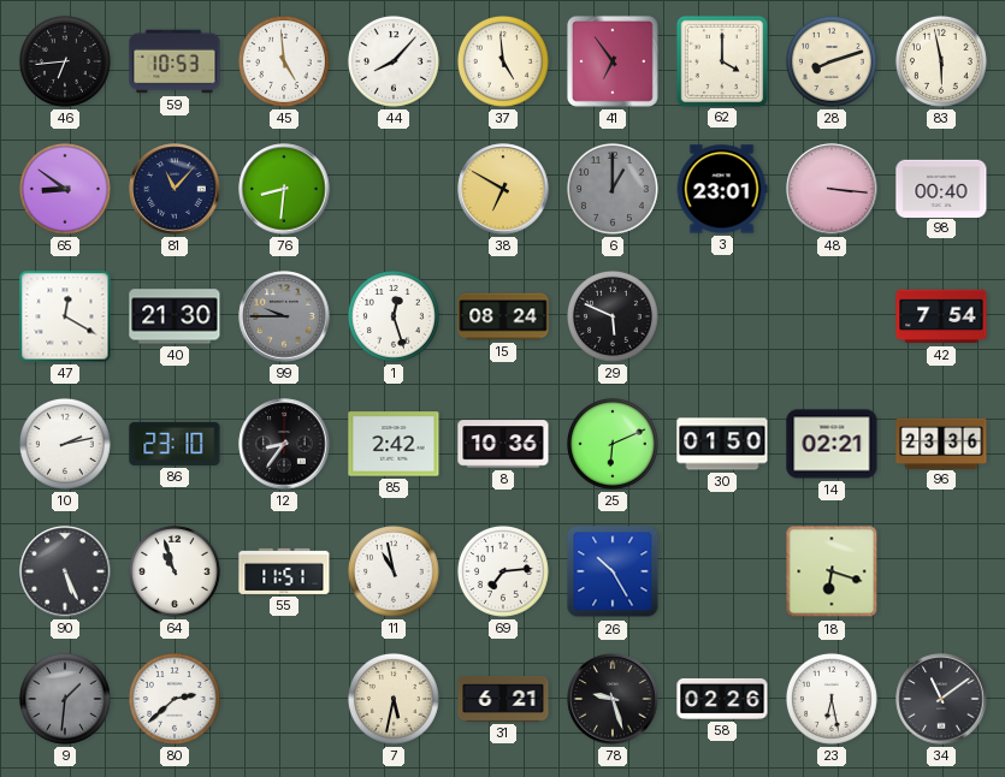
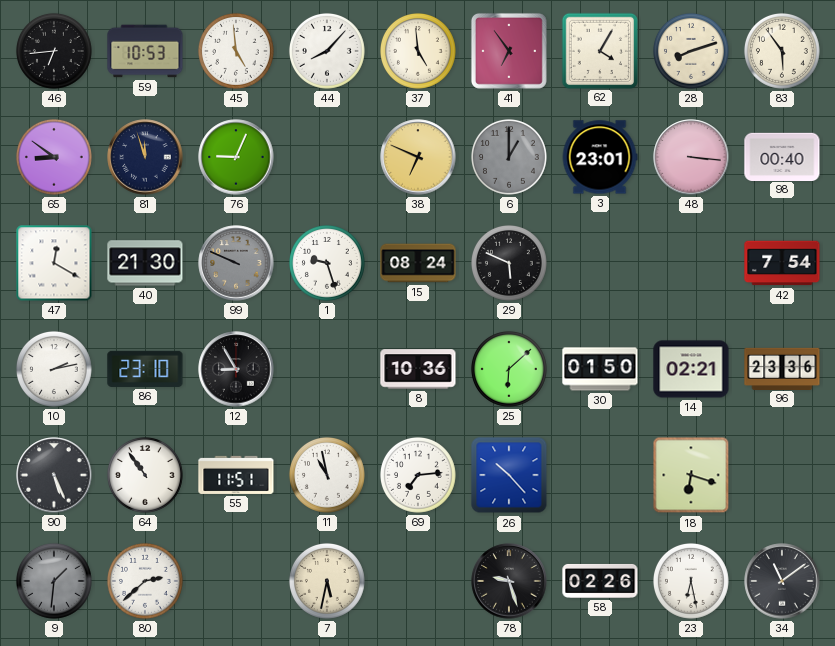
62: 4:00 -> 4:05 (599, 50)
83: 5:58 -> 5:54 (782, 51)
81: 11:07 -> 11:57 (145, 157)
76: 8:31 -> 9:04 (236, 157)
38: 6:50 -> 6:49 (418, 157)
99: 9:45 -> 9:49 (236, 263)
1: 12:27 -> 9:27 (327, 263)
12: 8:36 -> 8:55 (236, 369)
85: 2:42 -> none (394, 444)
25: 6:11 -> 6:08 (509, 369)
64: 10:57 -> 10:54 (145, 475)
26: 10:25 -> 10:23 (509, 475)
31: 6:21 -> none (503, 700)
